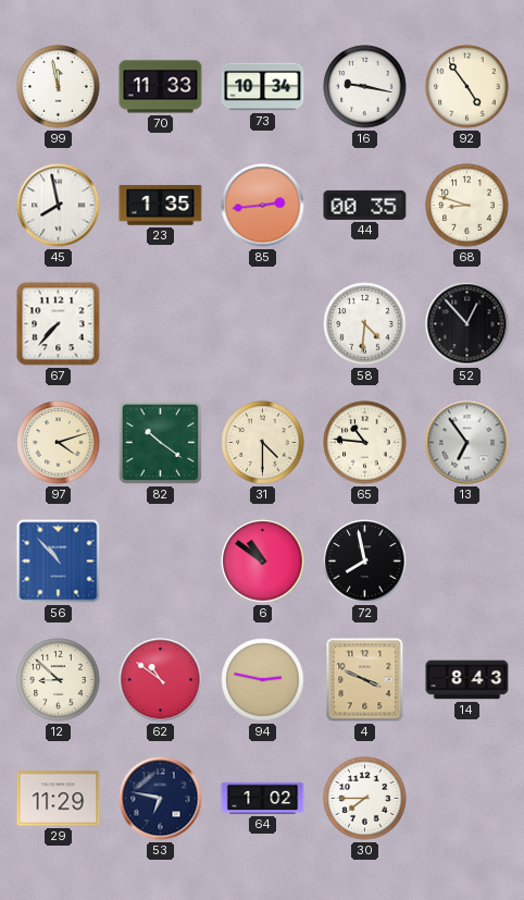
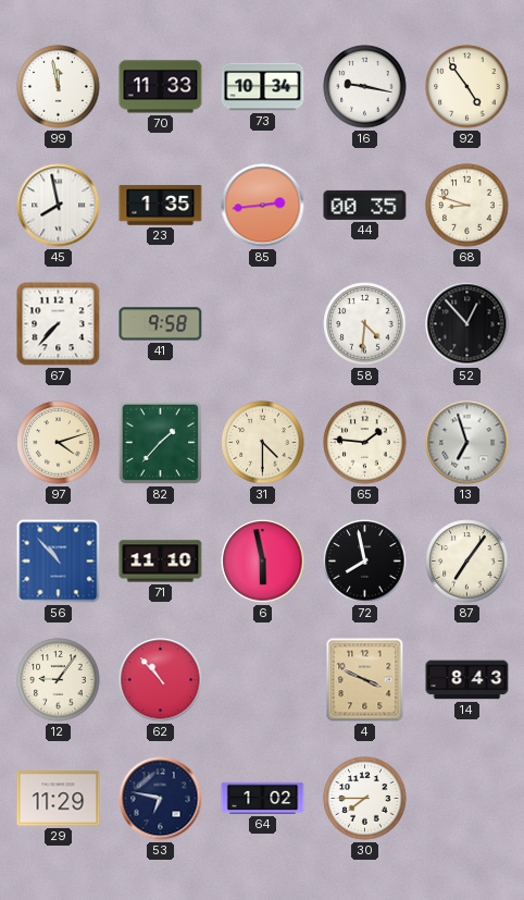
41: none -> 9:58 (161, 324)
82: 10:21 -> 1:37 (160, 442)
65: 10:46 -> 1:46 (365, 443)
13: 6:54 -> 6:57 (467, 443)
71: none -> 11:10 (161, 562)
6: 10:51 -> 5:58 (263, 562)
87: none -> 7:06 (467, 562)
12: 8:52 -> 9:06 (59, 680)
62: 10:51 -> 10:53 (161, 680)
94: 2:47 -> none (263, 680)
